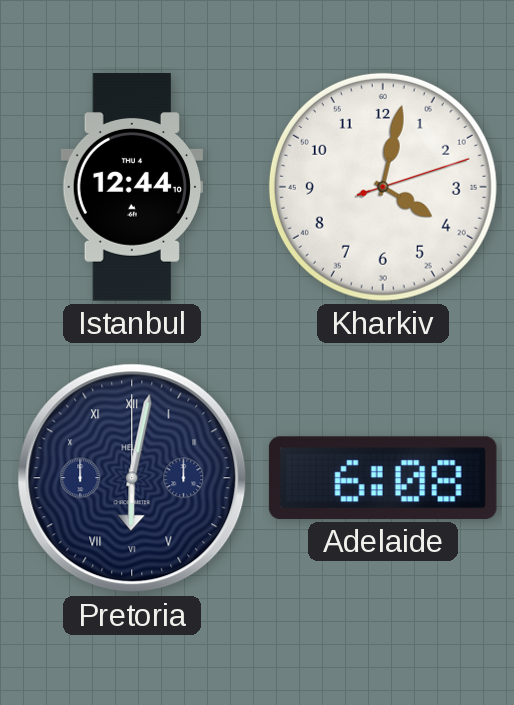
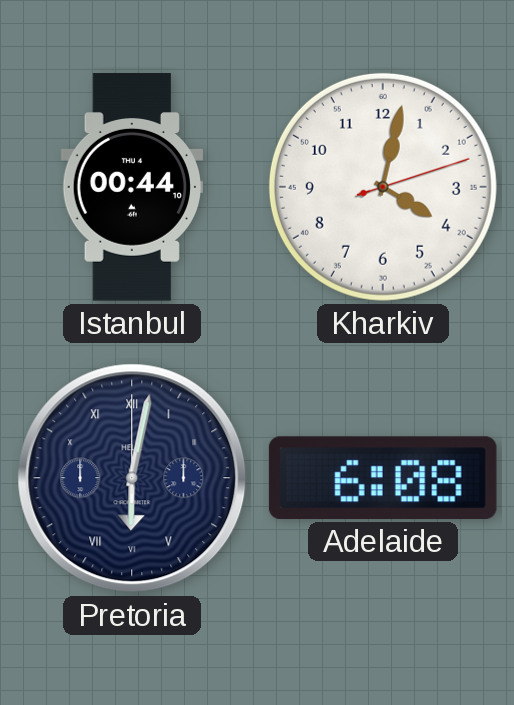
Istanbul: 12:44 -> 00:44 (131, 187)
